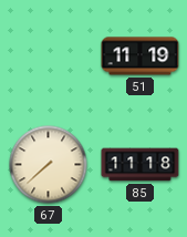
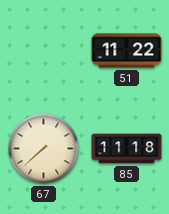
51: 11:19 -> 11:22 (127, 51)
